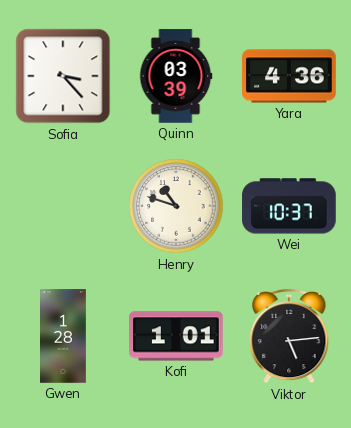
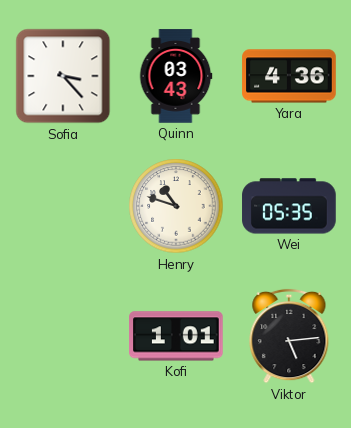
Quinn: 03:39 -> 03:43 (176, 76)
Wei: 10:37 -> 05:35 (289, 206)
Gwen: 1:28 -> none (64, 336)
